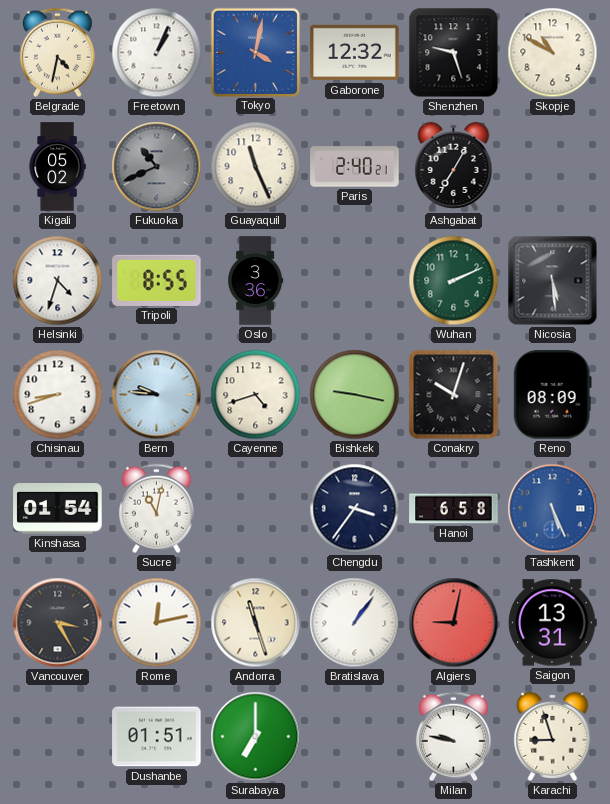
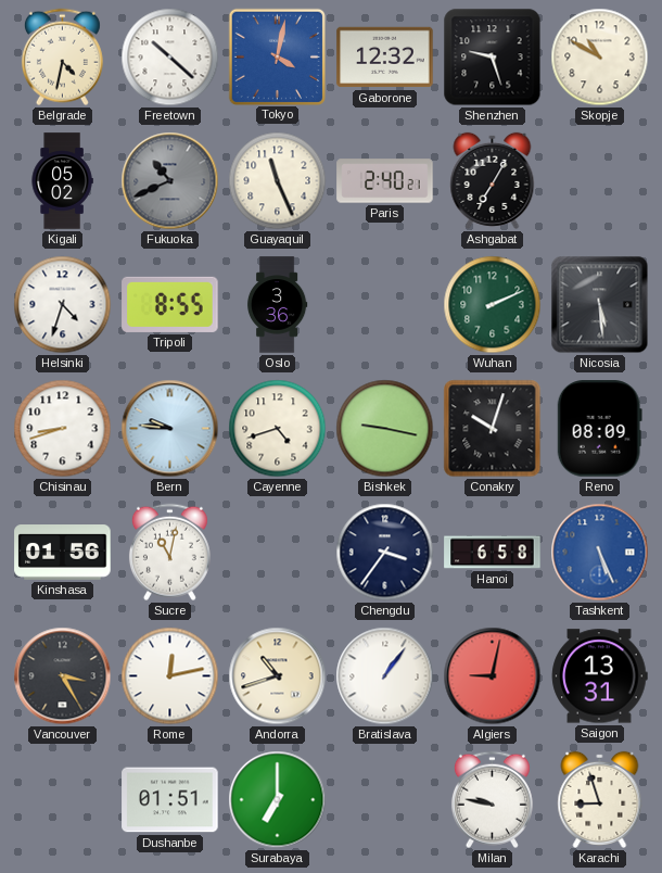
Freetown: 1:04 -> 10:22 (170, 58)
Kinshasa: 01:54 -> 01:56 (63, 553)
Andorra: 11:27 -> 10:42 (278, 676)
